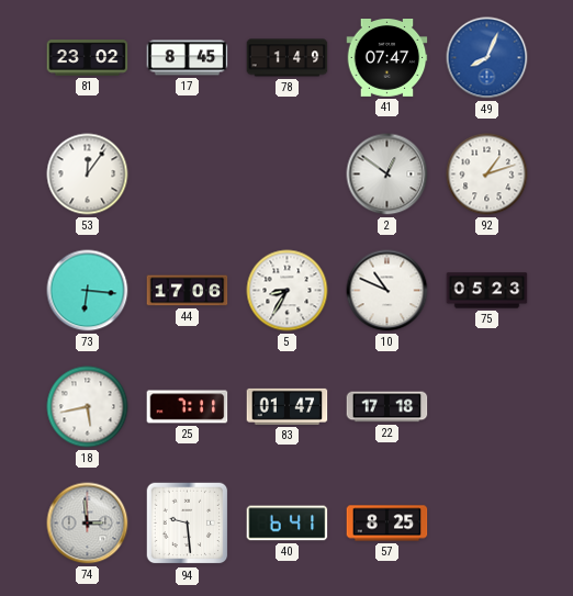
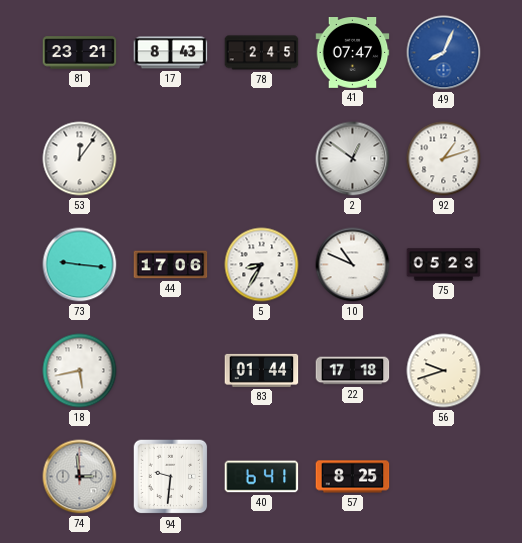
81: 23:02 -> 23:21 (80, 53)
17: 8:45 -> 8:43 (171, 53)
78: 1:49 -> 2:45 (262, 53)
73: 6:16 -> 9:16 (80, 265)
25: 7:11 -> none (188, 407)
83: 01:47 -> 01:44 (262, 370)
56: none -> 9:42 (444, 371)
94: 9:29 -> 9:31 (171, 477)
